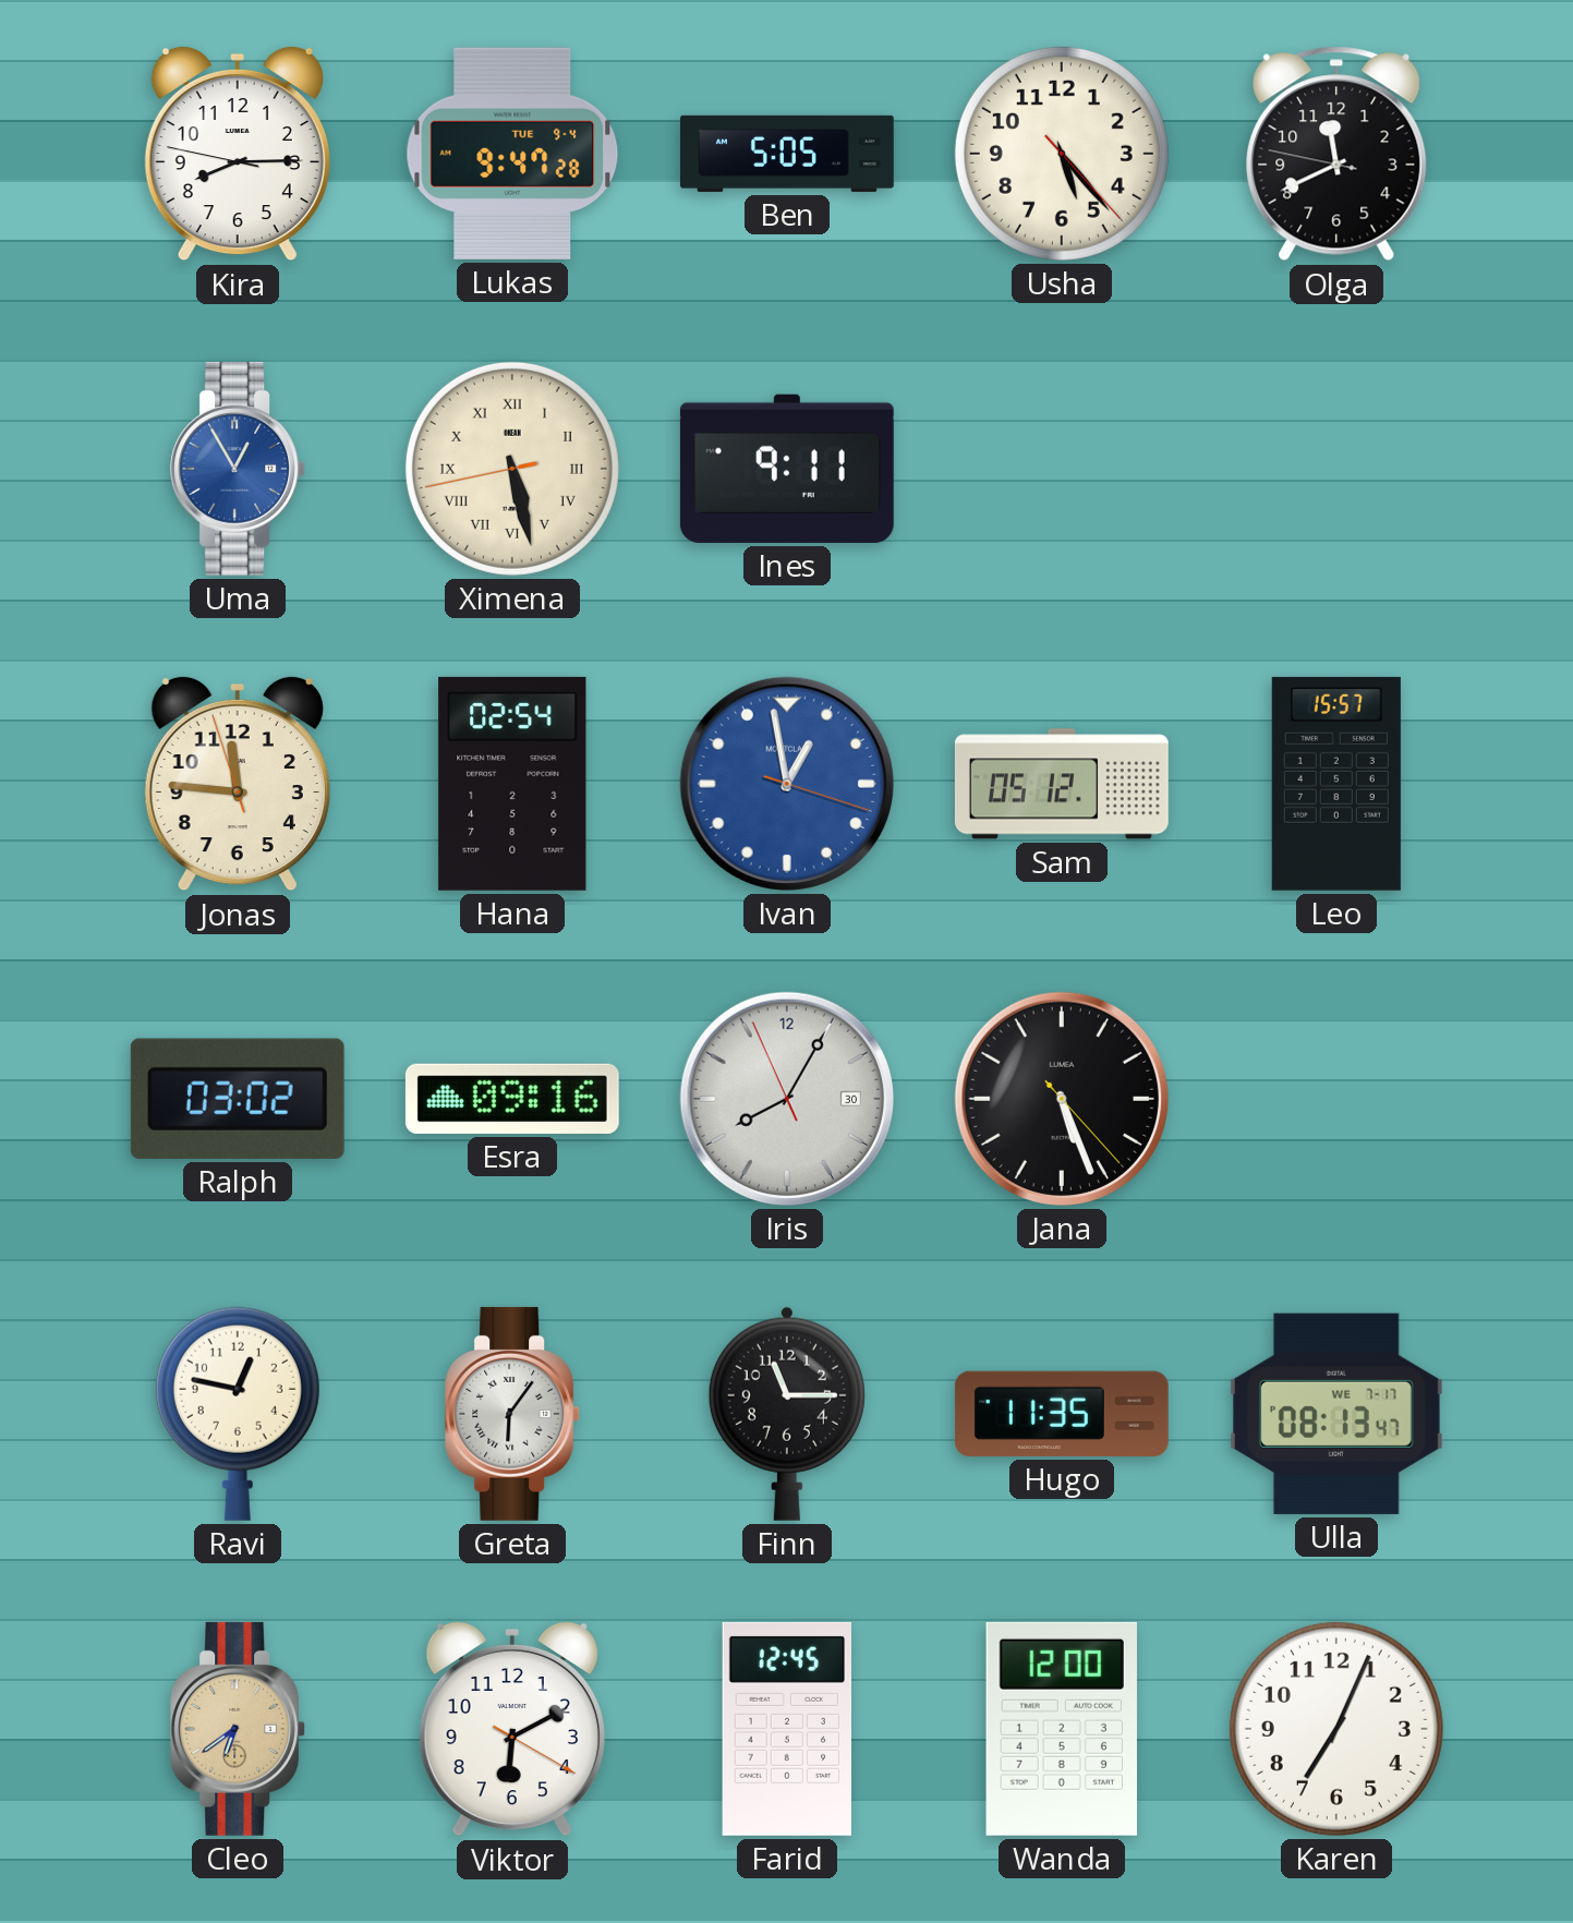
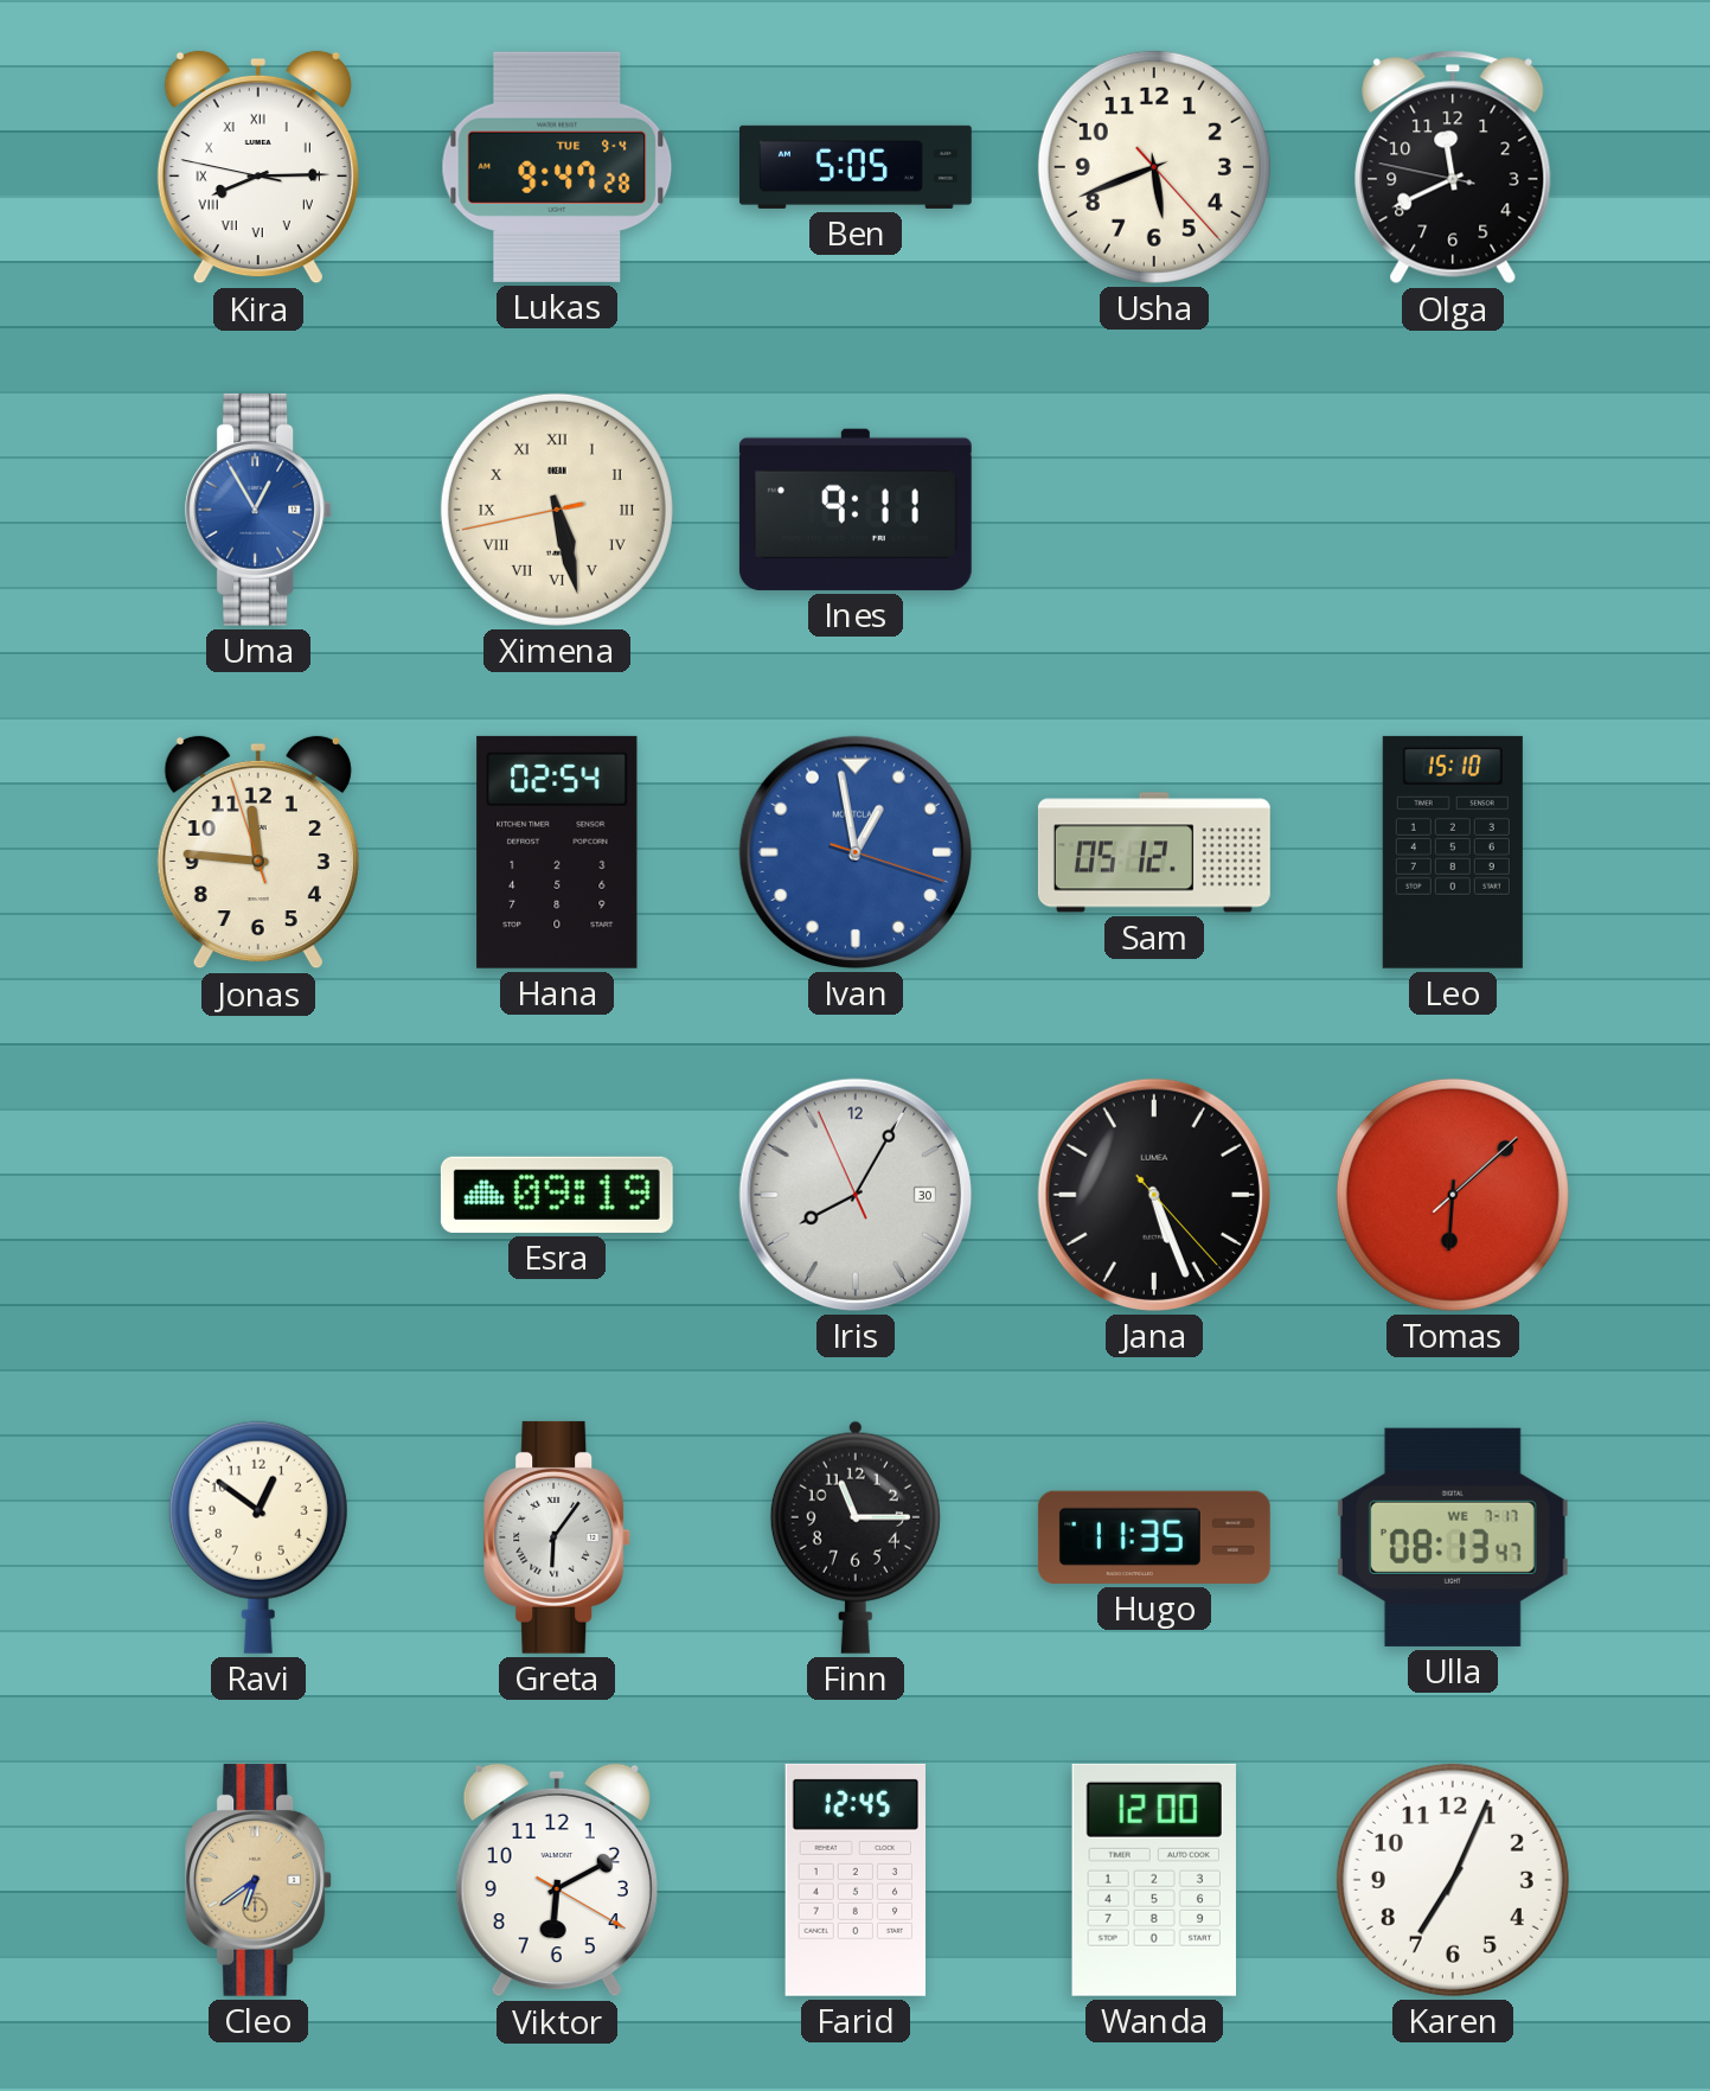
Kira numerals: Arabic -> Roman (258, 167)
Usha: 5:23 -> 5:41 (1154, 167)
Leo: 15:57 -> 15:10 (1453, 852)
Ralph: 03:02 -> none (238, 1099)
Esra: 09:16 -> 09:19 (557, 1195)
Tomas: none -> 6:08 (1453, 1195)
Ravi: 12:47 -> 12:51 (258, 1537)
